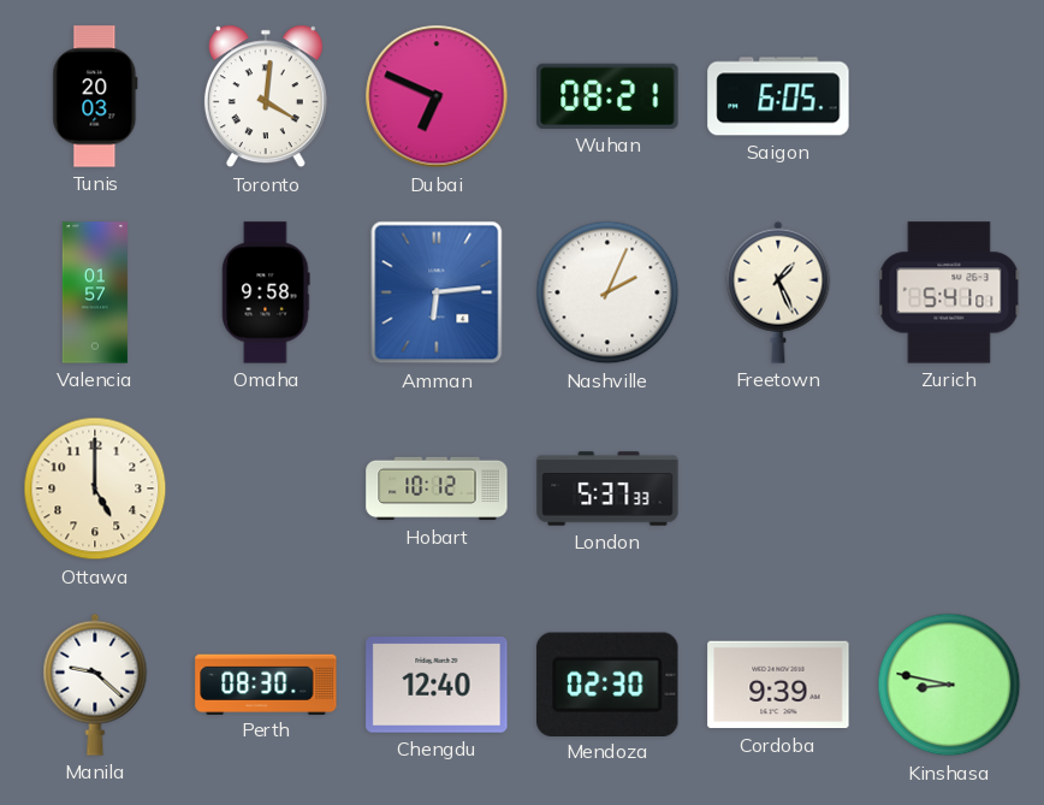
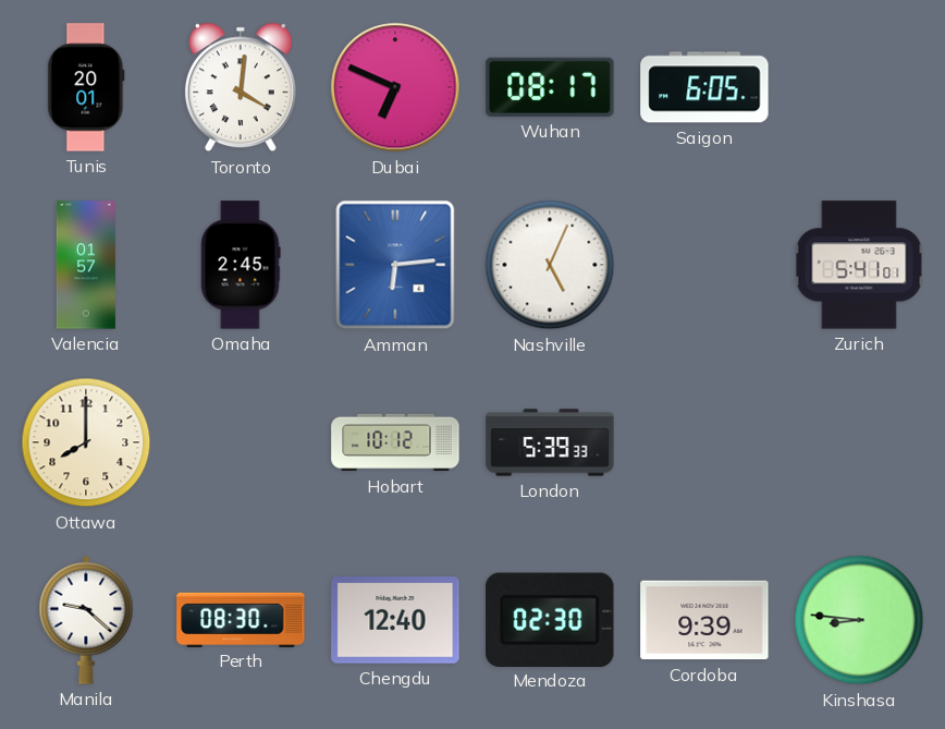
Tunis: 20:03 -> 20:01 (86, 87)
Wuhan: 08:21 -> 08:17 (550, 87)
Omaha: 9:58 -> 2:45 (241, 265)
Nashville: 2:04 -> 5:04 (550, 265)
Freetown: 1:26 -> none (778, 292)
Ottawa: 5:00 -> 8:00 (86, 442)
London: 5:37 -> 5:39 (550, 442)
Kinshasa: 8:47 -> 8:46 (859, 620)
